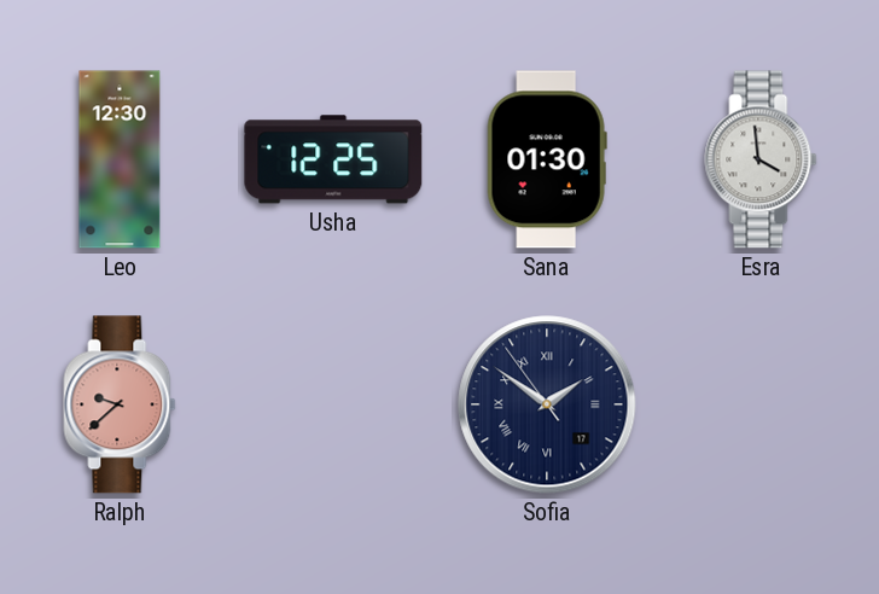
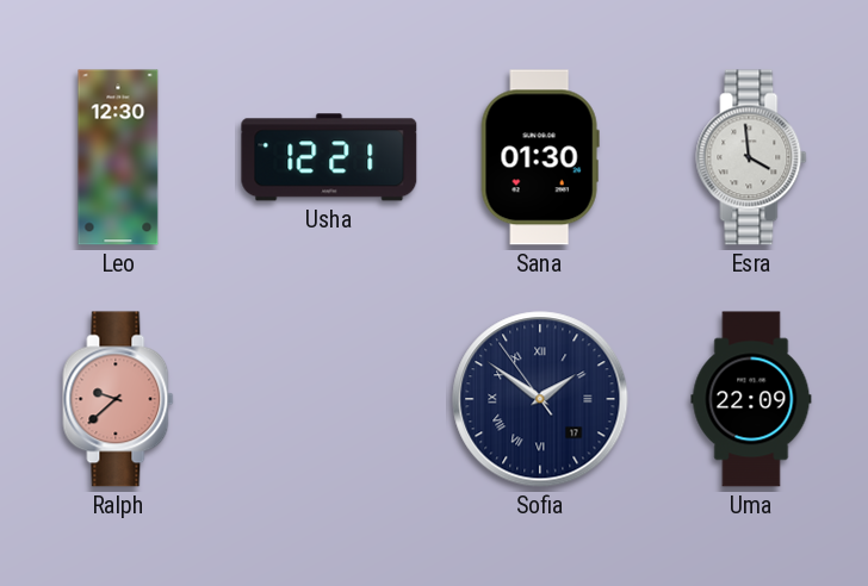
Usha: 12:25 -> 12:21 (329, 157)
Uma: none -> 22:09 (751, 399)
